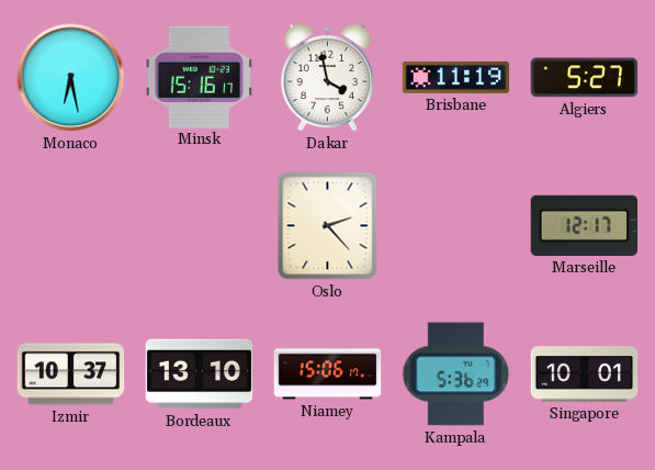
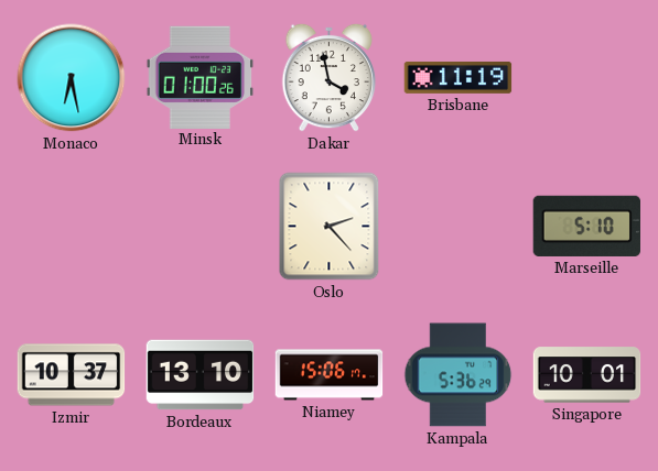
Minsk: 15:16 -> 01:00 (201, 77)
Algiers: 5:27 -> none (585, 78)
Marseille: 12:17 -> 5:10 (586, 226)
